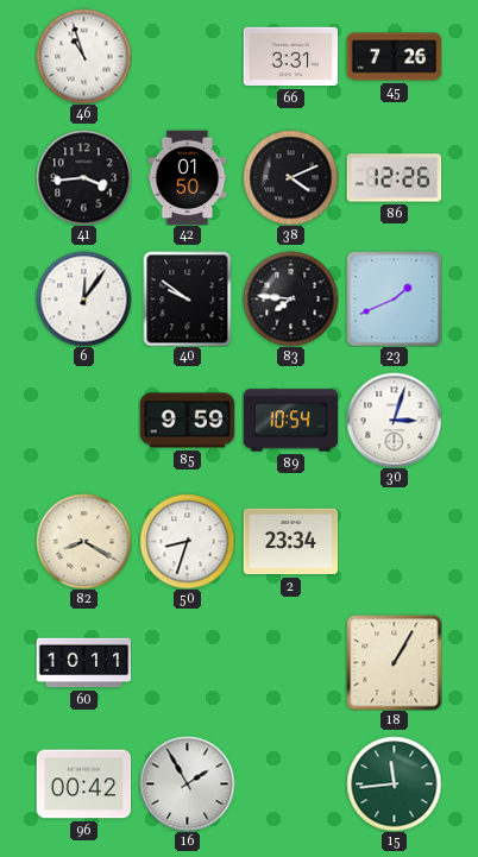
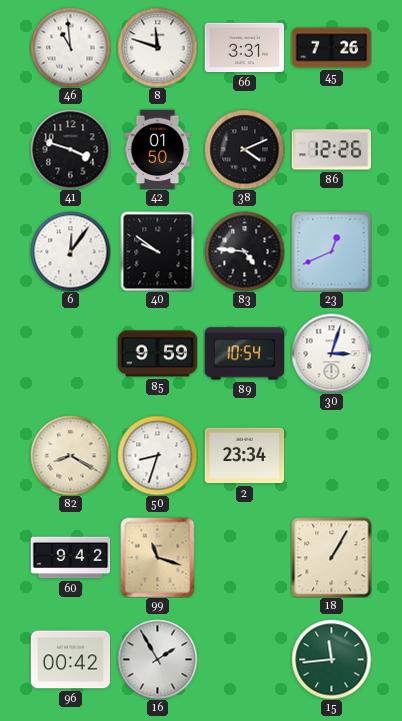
46: 10:57 -> 10:59 (70, 47)
8: none -> 11:48 (157, 47)
41: 3:44 -> 3:48 (70, 149)
83: 7:46 -> 4:46 (244, 251)
23: 1:41 -> 12:41 (331, 251)
60: 10:11 -> 9:42 (70, 558)
99: none -> 11:18 (158, 557)
